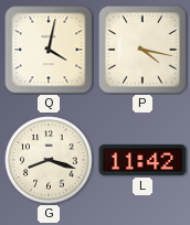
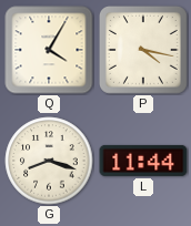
Q: 4:02 -> 4:05 (49, 50)
L: 11:42 -> 11:44 (143, 161)
